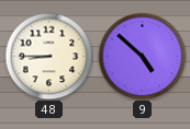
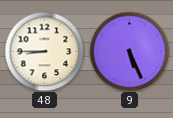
9: 4:52 -> 5:26 (129, 51)
